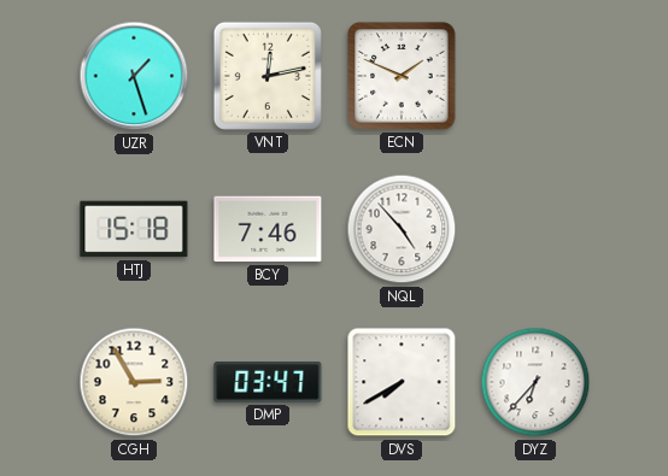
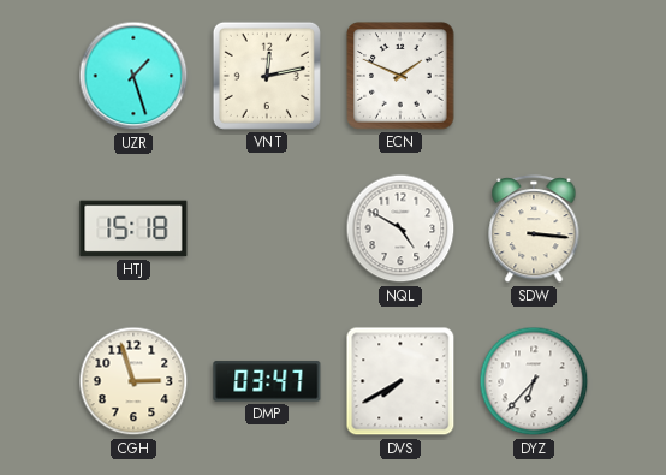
BCY: 7:46 -> none (268, 229)
NQL: 4:53 -> 4:50 (400, 228)
SDW: none -> 3:16 (534, 230)
CGH: 2:55 -> 2:57 (133, 381)
